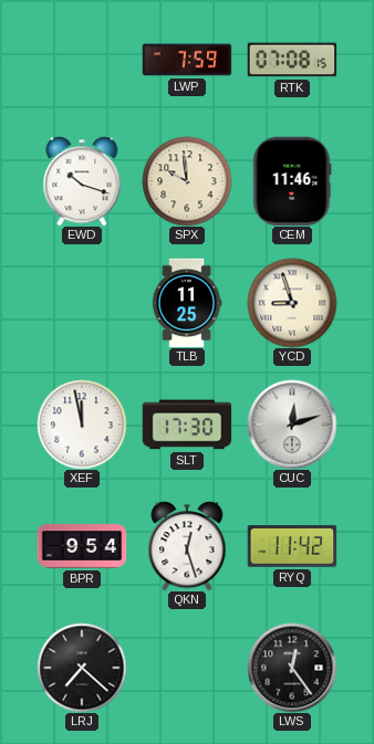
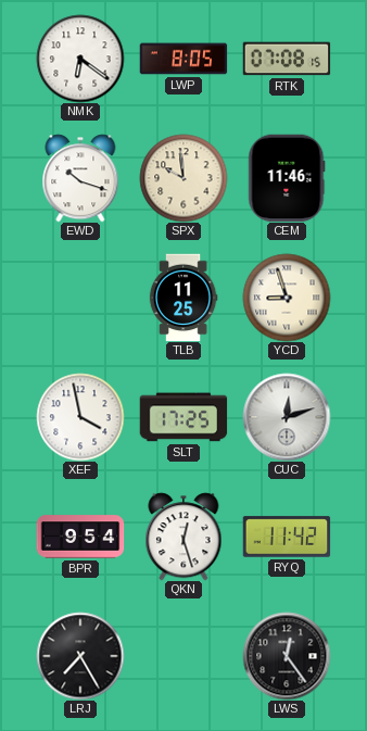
NMK: none -> 6:21 (80, 59)
LWP: 7:59 -> 8:05 (184, 59)
XEF: 11:58 -> 3:58 (80, 417)
SLT: 17:30 -> 17:25 (184, 417)
LRJ: 7:22 -> 7:25 (80, 656)
